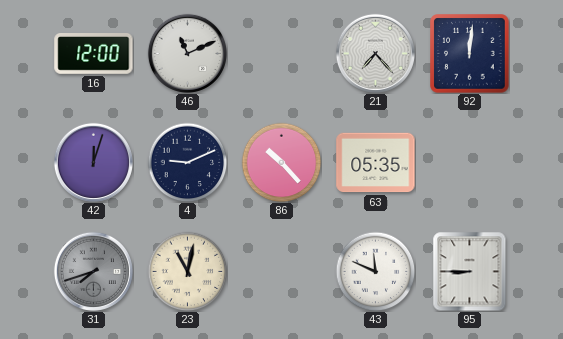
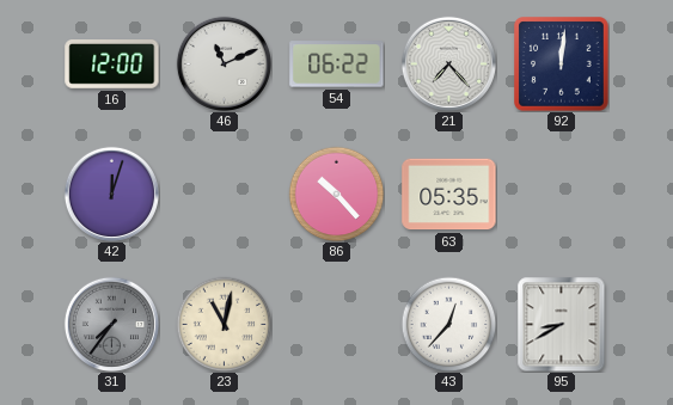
54: none -> 06:22 (337, 65)
4: 9:11 -> none (187, 162)
31: 7:42 -> 7:36 (111, 324)
43: 11:49 -> 12:37 (448, 324)
95: 8:45 -> 8:40 (562, 324)
